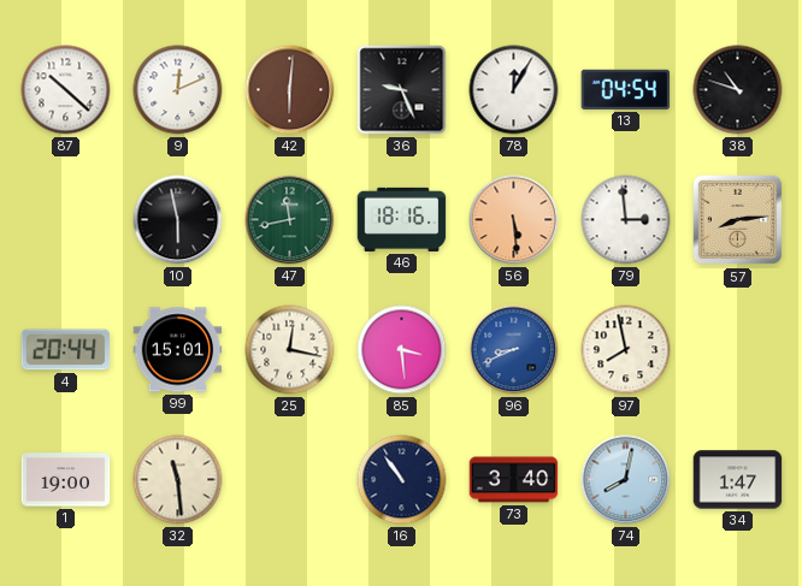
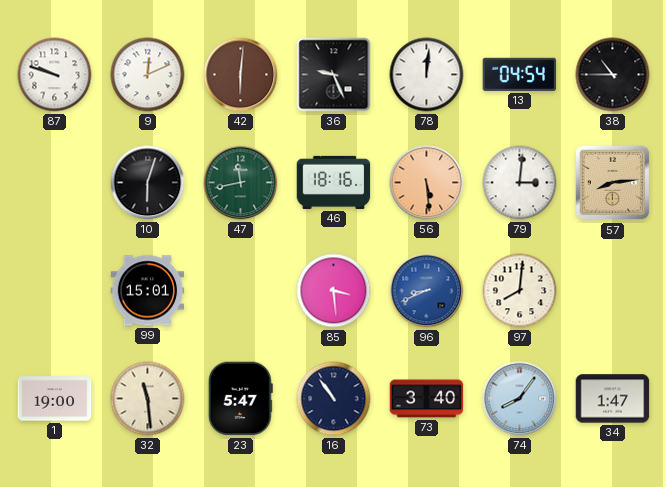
87: 10:22 -> 9:48 (55, 75)
78: 12:05 -> 12:01 (427, 75)
38: 10:48 -> 10:45 (613, 75)
10: 5:58 -> 6:03 (148, 183)
79: 2:59 -> 3:01 (520, 183)
4: 20:44 -> none (66, 350)
25: 12:17 -> none (290, 350)
97: 7:58 -> 8:01 (520, 291)
23: none -> 5:47 (240, 399)
74: 8:02 -> 8:06 (520, 399)
